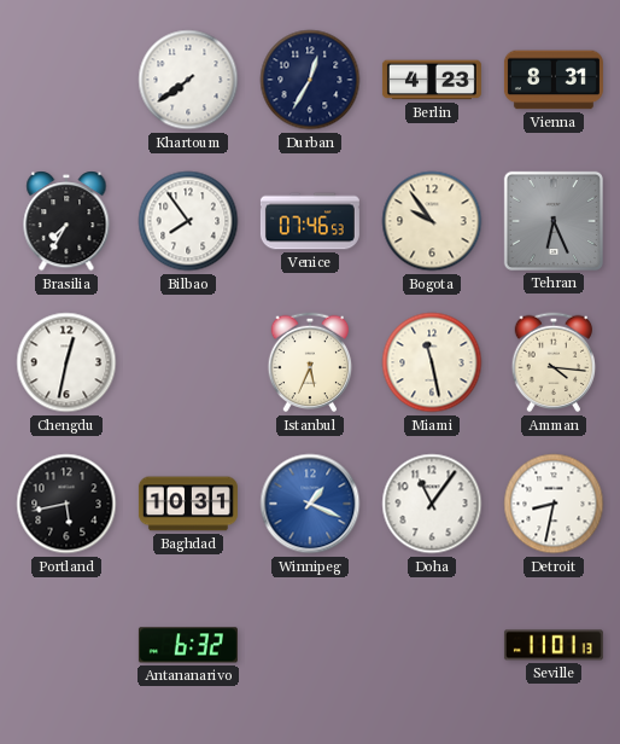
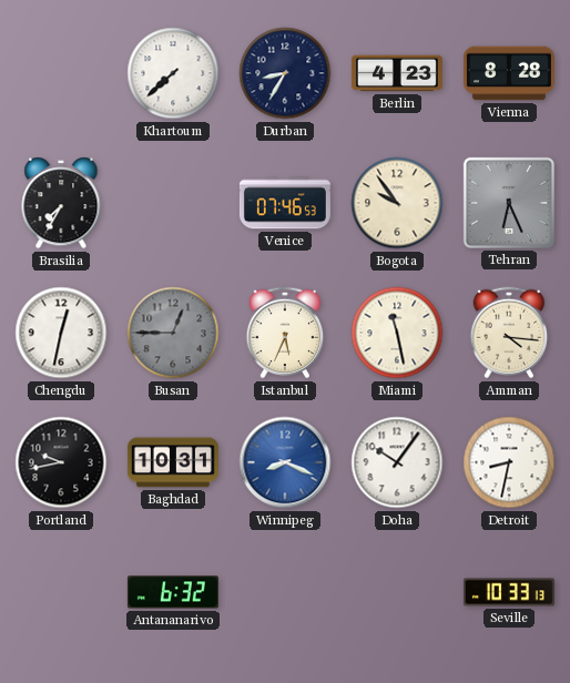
Khartoum: 7:39 -> 7:38 (173, 73)
Durban: 12:35 -> 8:35 (285, 73)
Vienna: 8:31 -> 8:28 (509, 73)
Bilbao: 7:54 -> none (188, 221)
Busan: none -> 12:45 (173, 333)
Portland: 5:43 -> 9:43 (61, 462)
Winnipeg: 1:19 -> 8:19 (285, 462)
Doha: 11:06 -> 10:06 (397, 462)
Seville: 11:01 -> 10:33 (509, 592)
